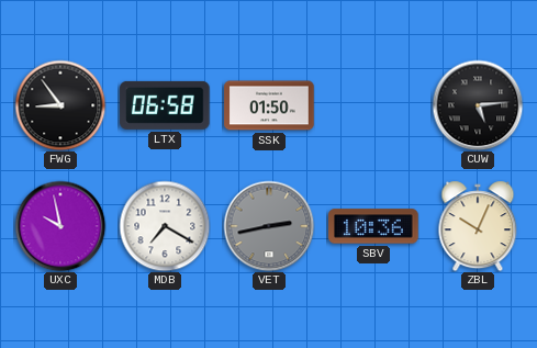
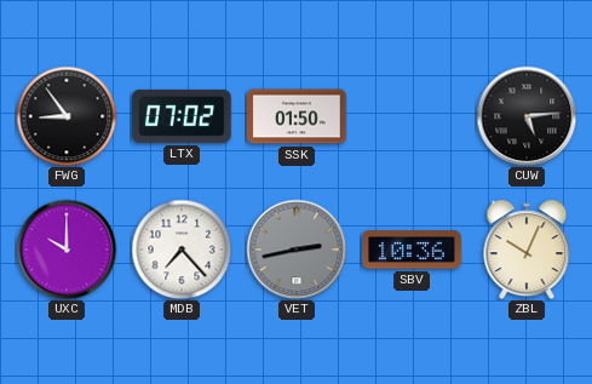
LTX: 06:58 -> 07:02 (182, 116)
UXC: 9:58 -> 10:00 (67, 250)
MDB: 7:20 -> 7:23 (182, 250)
